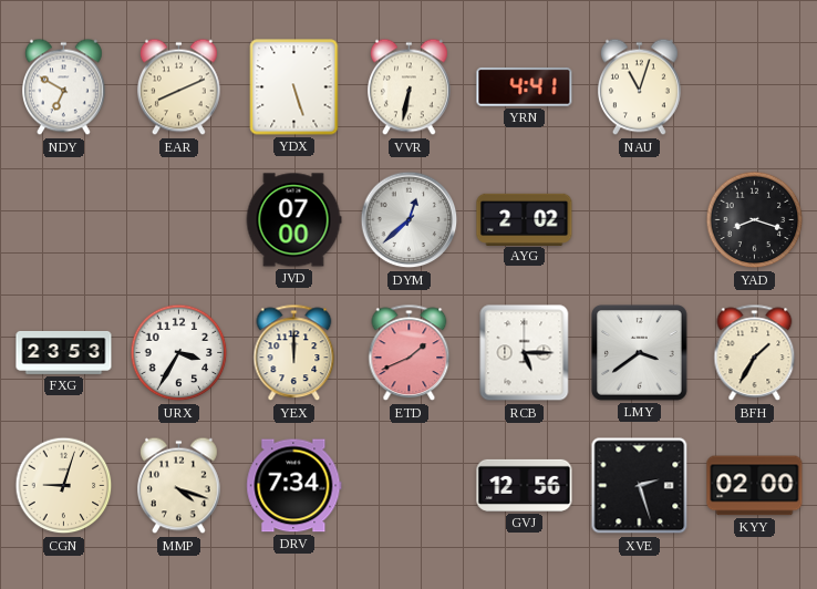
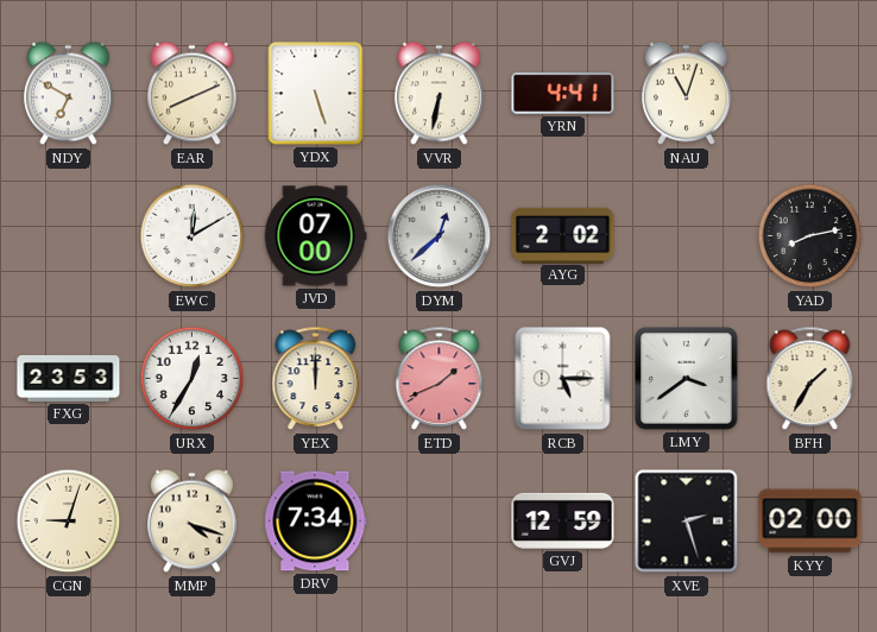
EWC: none -> 12:10 (193, 236)
YAD: 8:18 -> 8:13 (810, 236)
URX: 3:35 -> 12:35 (193, 379)
GVJ: 12:56 -> 12:59 (563, 520)
